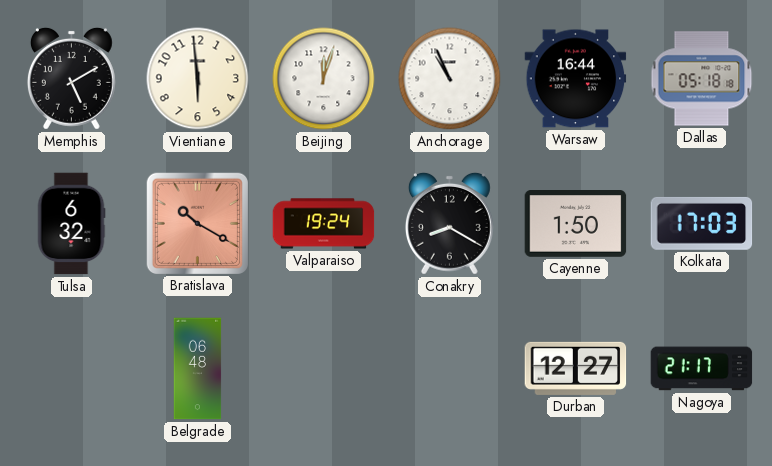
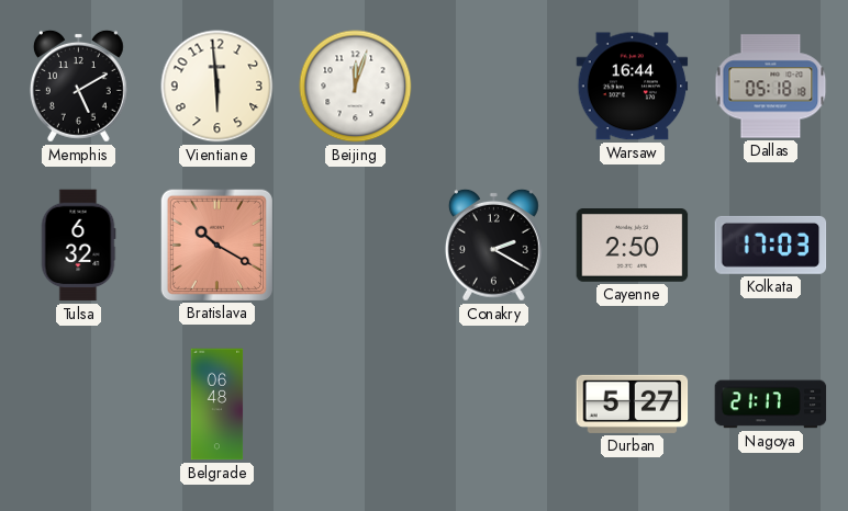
Anchorage: 10:56 -> none (450, 79)
Valparaiso: 19:24 -> none (324, 224)
Conakry: 8:20 -> 2:20 (493, 245)
Cayenne: 1:50 -> 2:50 (633, 246)
Durban: 12:27 -> 5:27 (633, 404)
